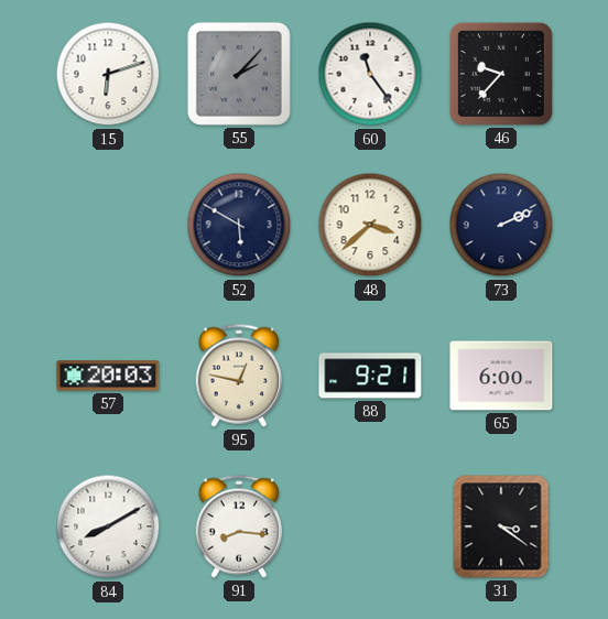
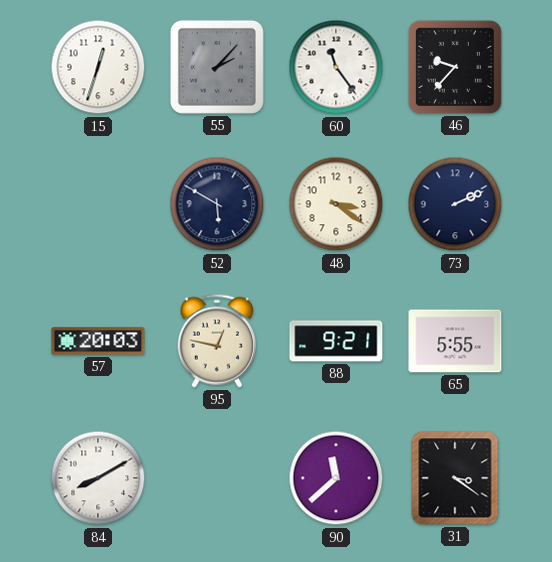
15: 6:12 -> 12:33 (98, 67)
48: 3:38 -> 3:21 (336, 204)
65: 6:00 -> 5:55 (455, 341)
91: 8:16 -> none (238, 526)
90: none -> 11:38 (336, 478)
